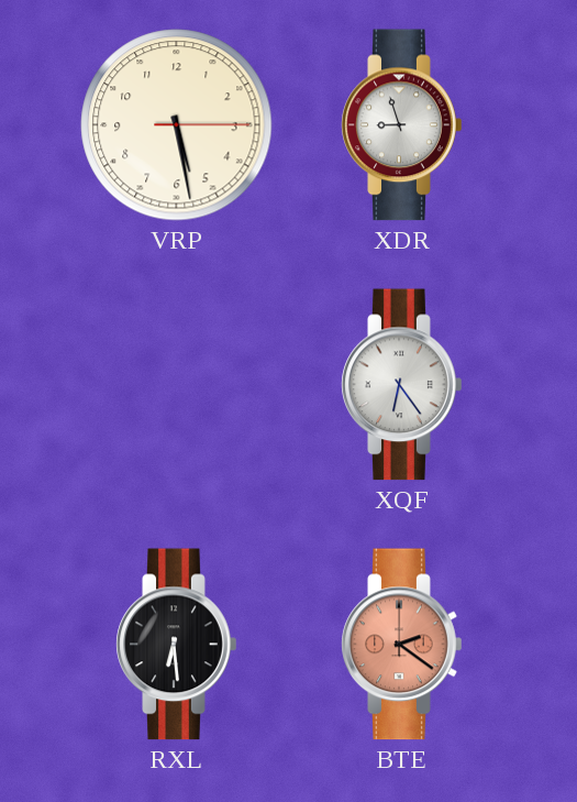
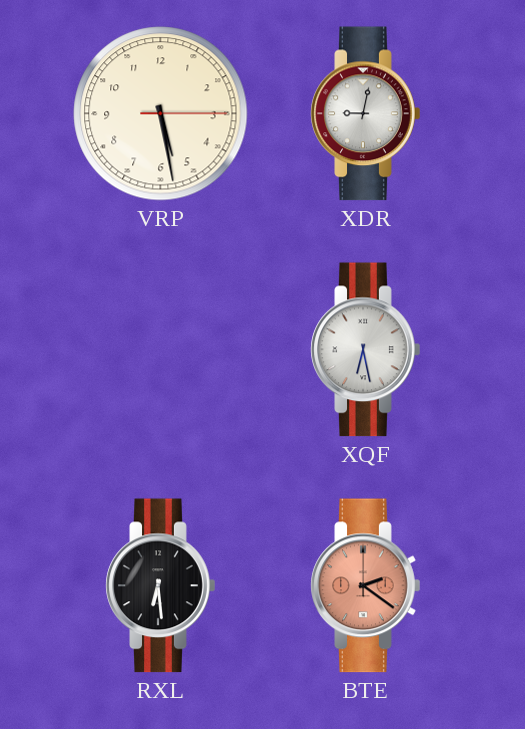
XDR: 8:57 -> 9:02 (366, 114)
XQF: 6:24 -> 6:28 (366, 350)
